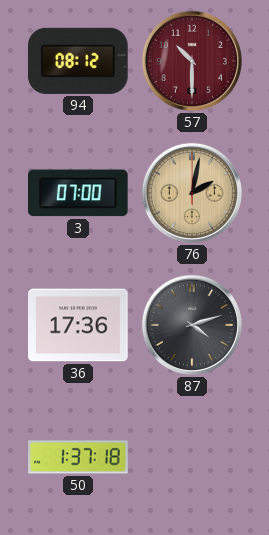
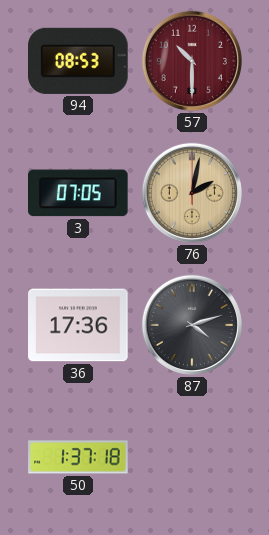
94: 08:12 -> 08:53 (79, 61)
3: 07:00 -> 07:05 (79, 193)
